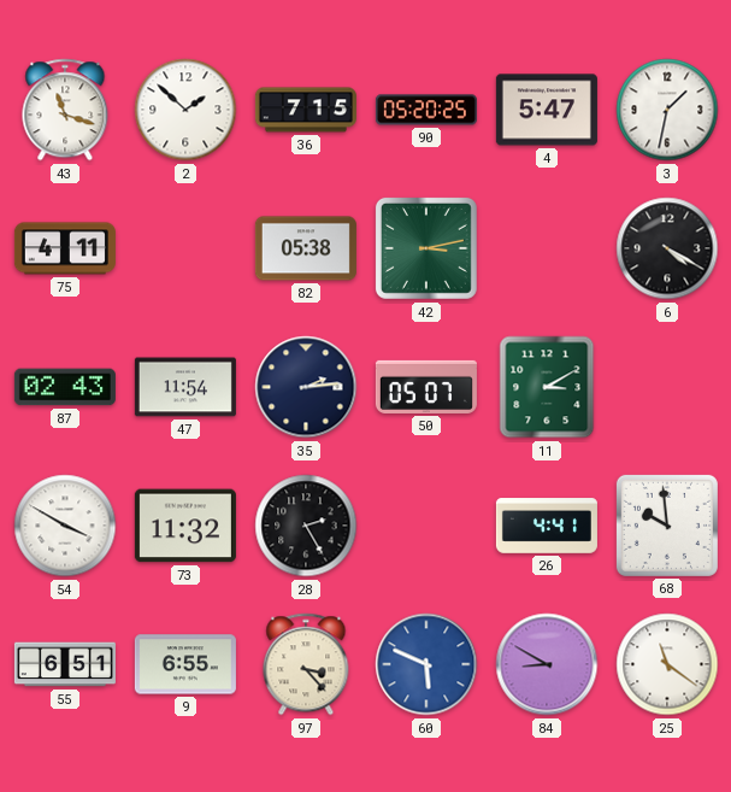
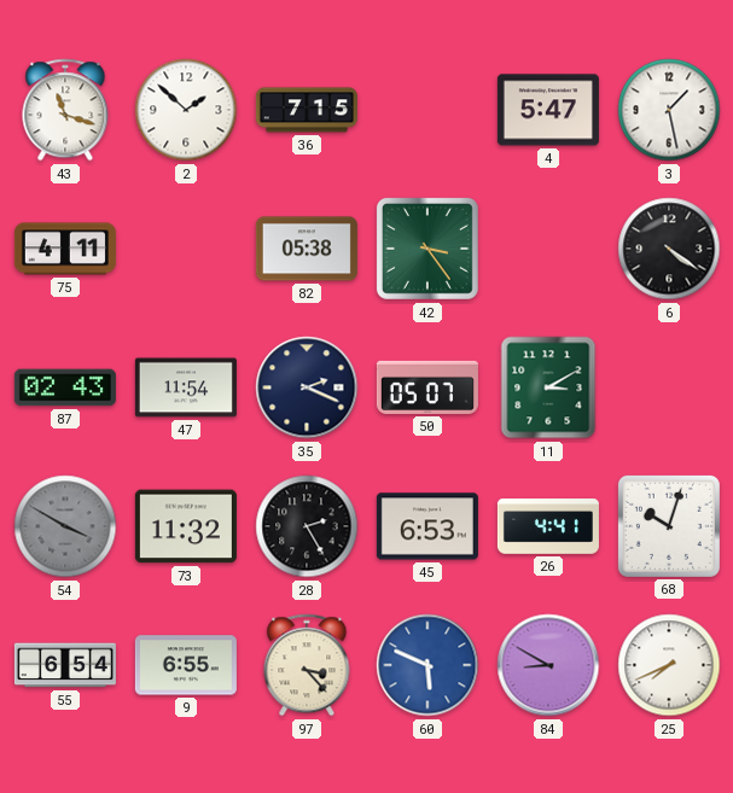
90: 05:20 -> none (426, 110)
3: 1:32 -> 1:28 (669, 110)
42: 3:13 -> 3:24 (427, 249)
6: 4:20 -> 4:21 (669, 249)
35: 2:14 -> 2:19 (307, 387)
54 dial: white -> grey (65, 526)
45: none -> 6:53 (427, 526)
68: 9:59 -> 10:03 (669, 526)
55: 6:51 -> 6:54 (65, 665)
25: 11:21 -> 7:41 (669, 665)
